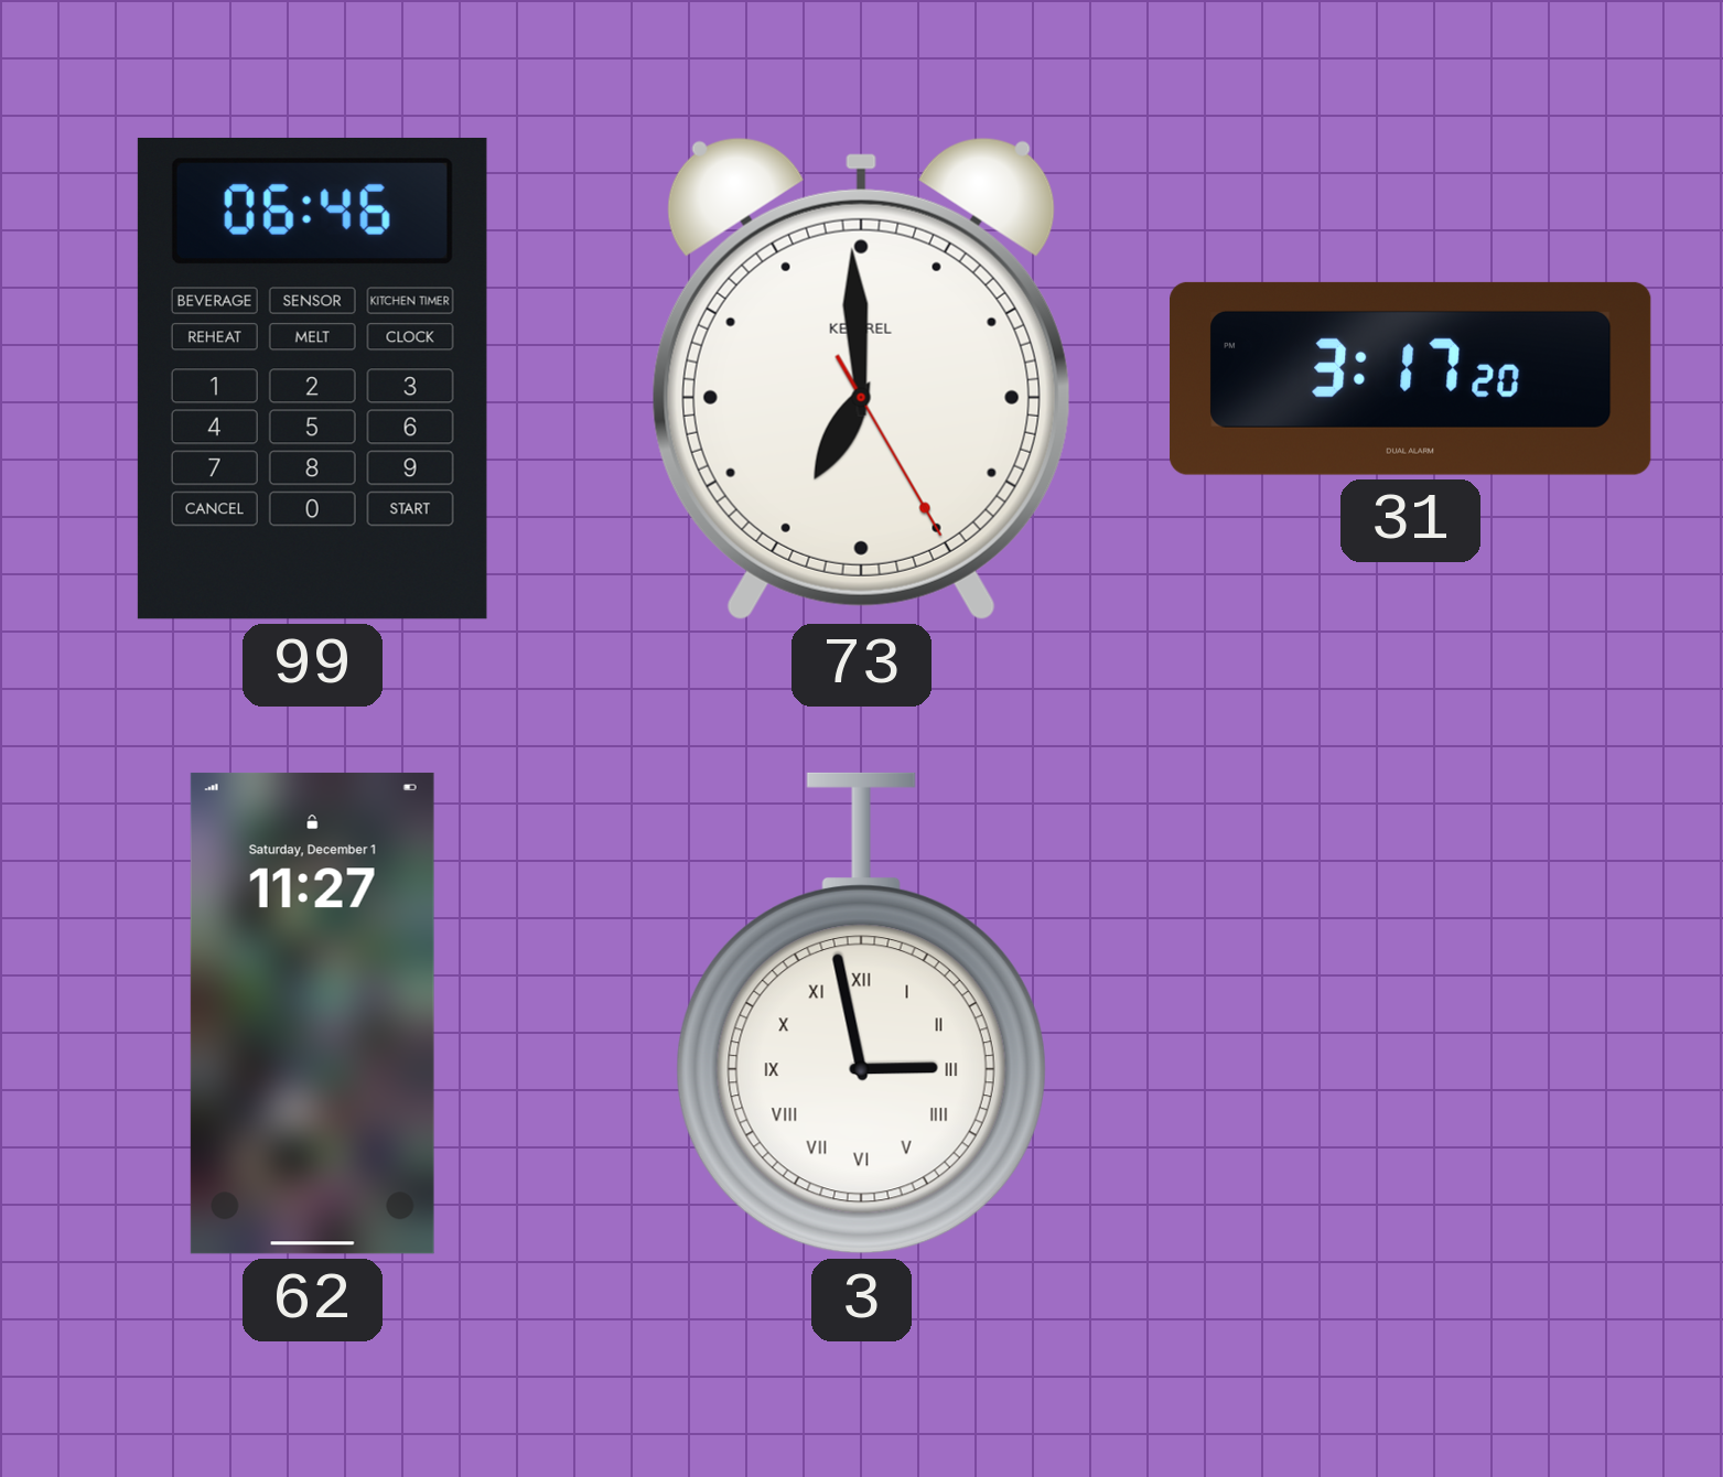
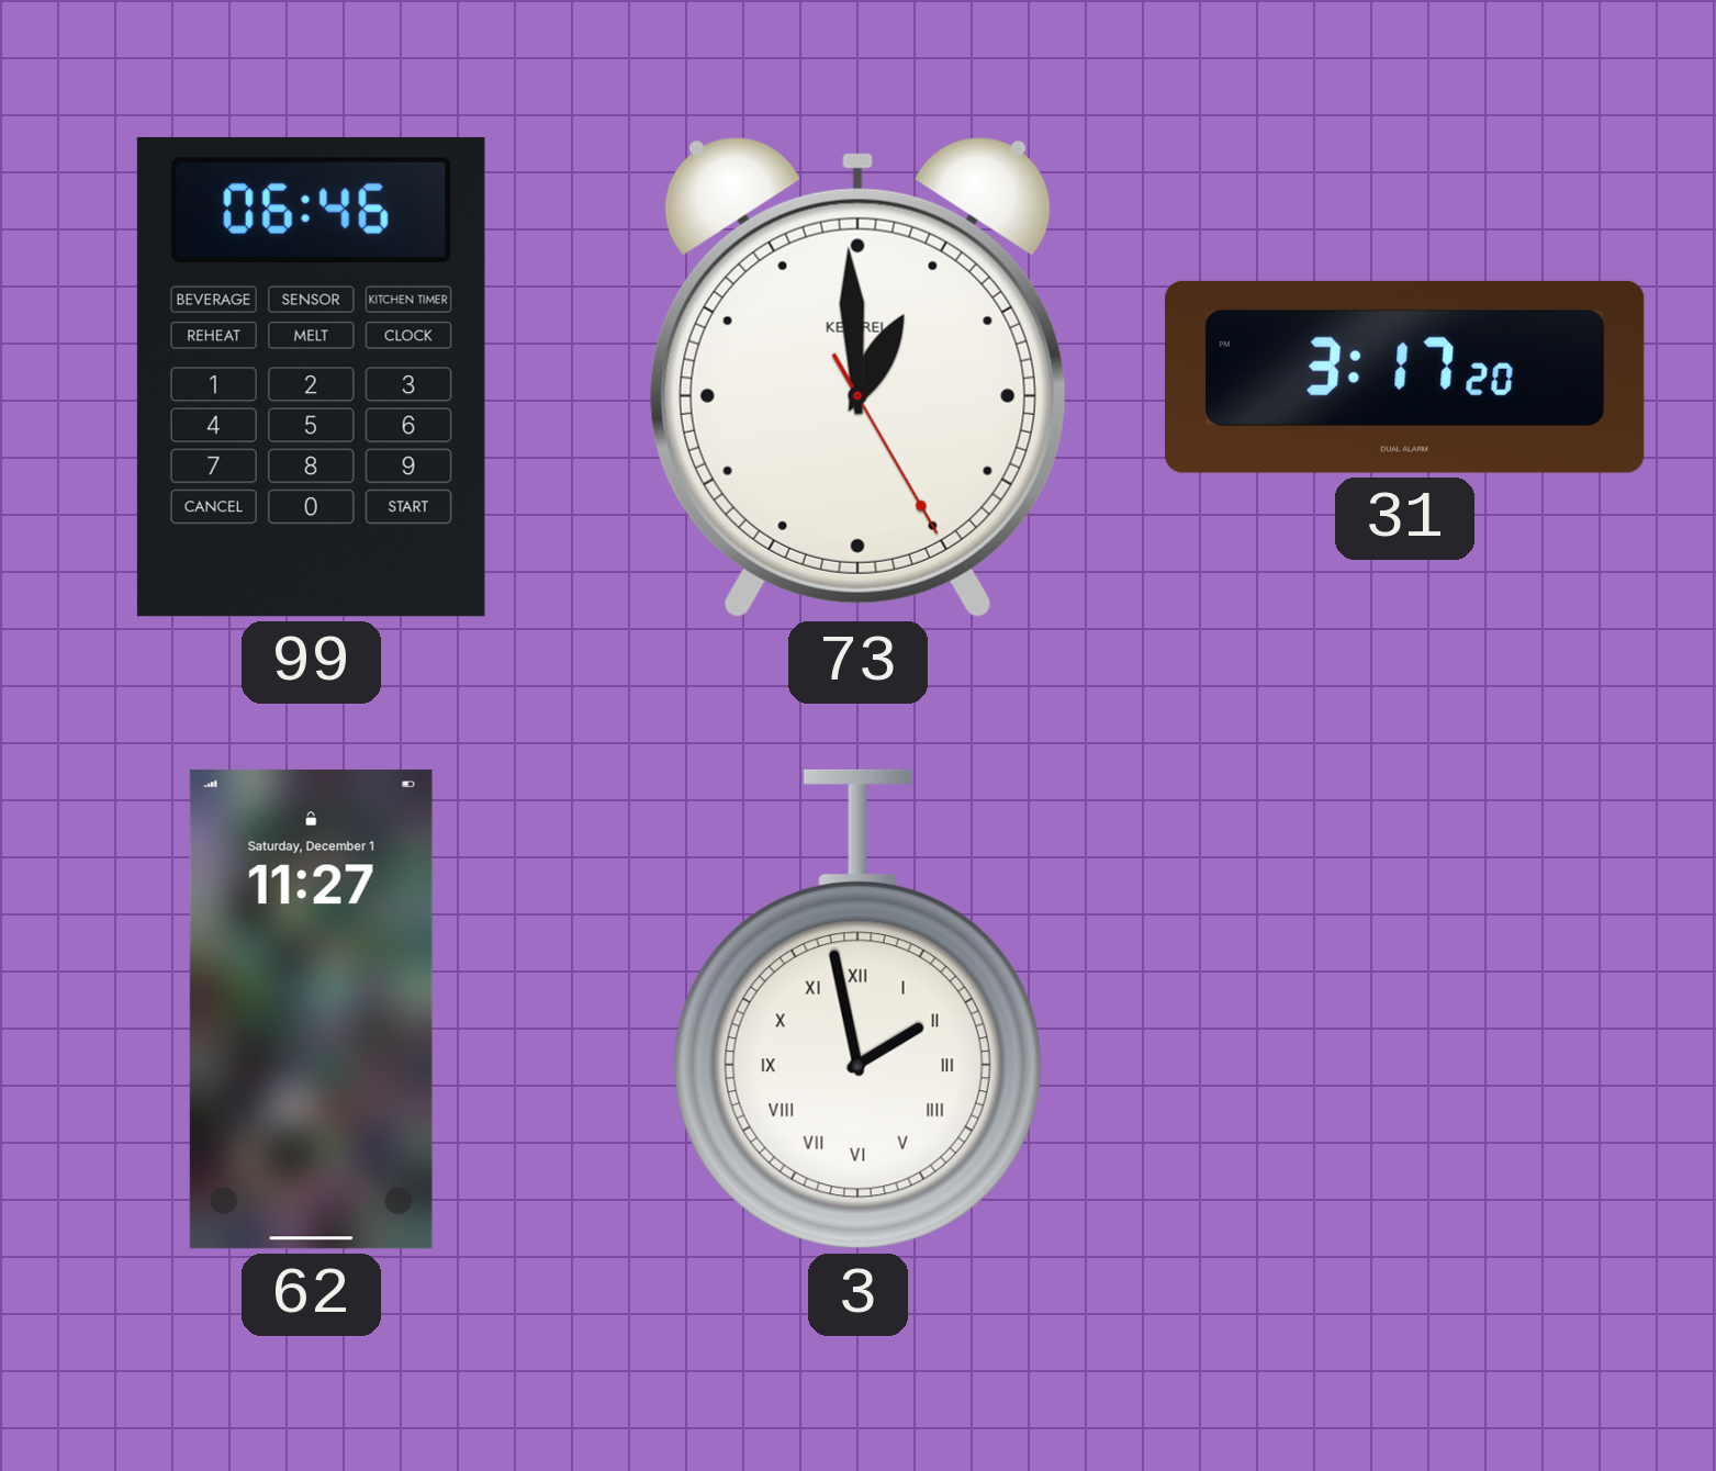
73: 6:59 -> 12:59 (857, 377)
3: 2:58 -> 1:58 (857, 1009)
